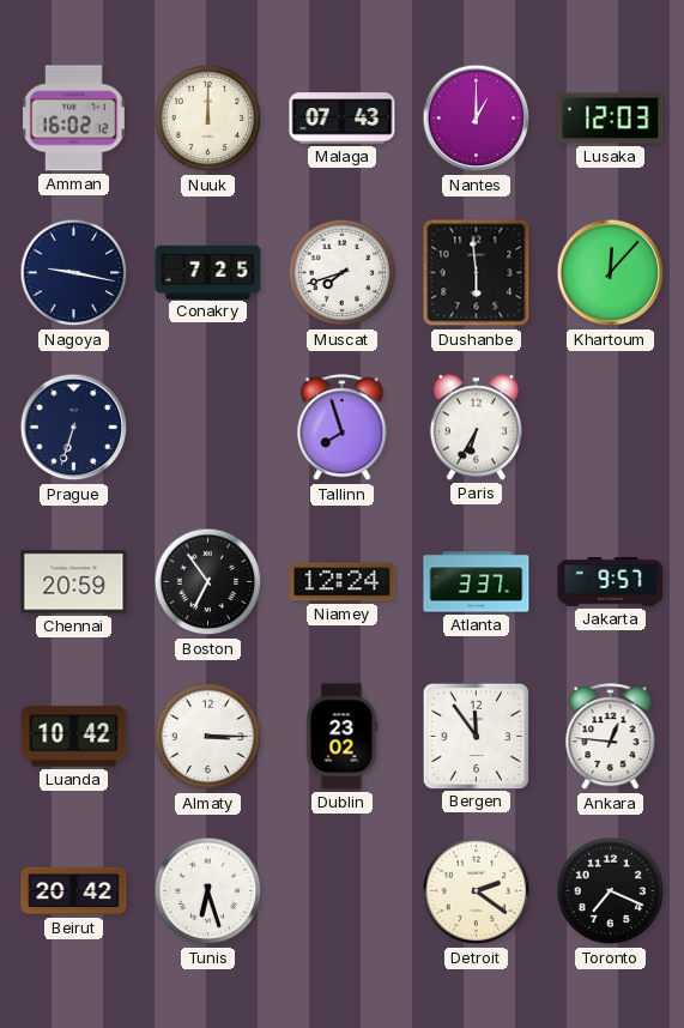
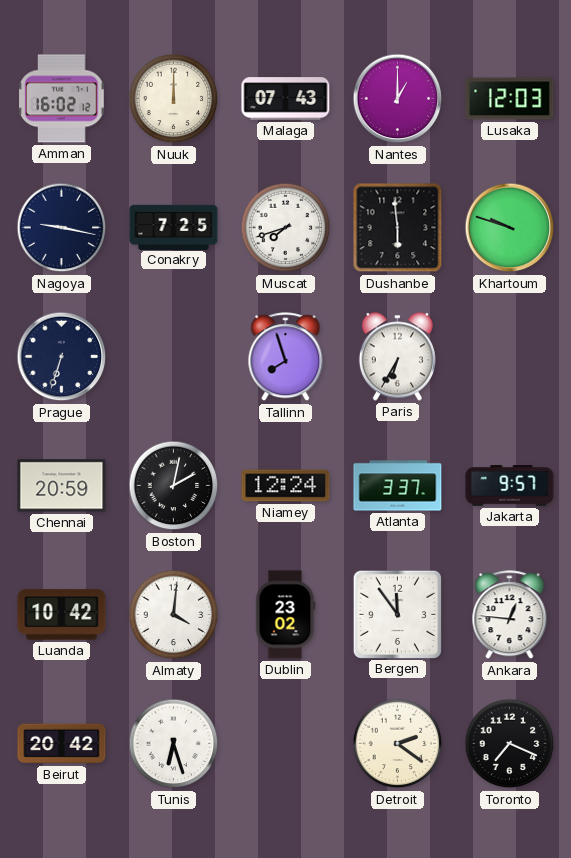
Khartoum: 12:07 -> 9:48 (510, 228)
Boston: 6:54 -> 2:02 (174, 486)
Almaty: 3:15 -> 4:01 (174, 615)
